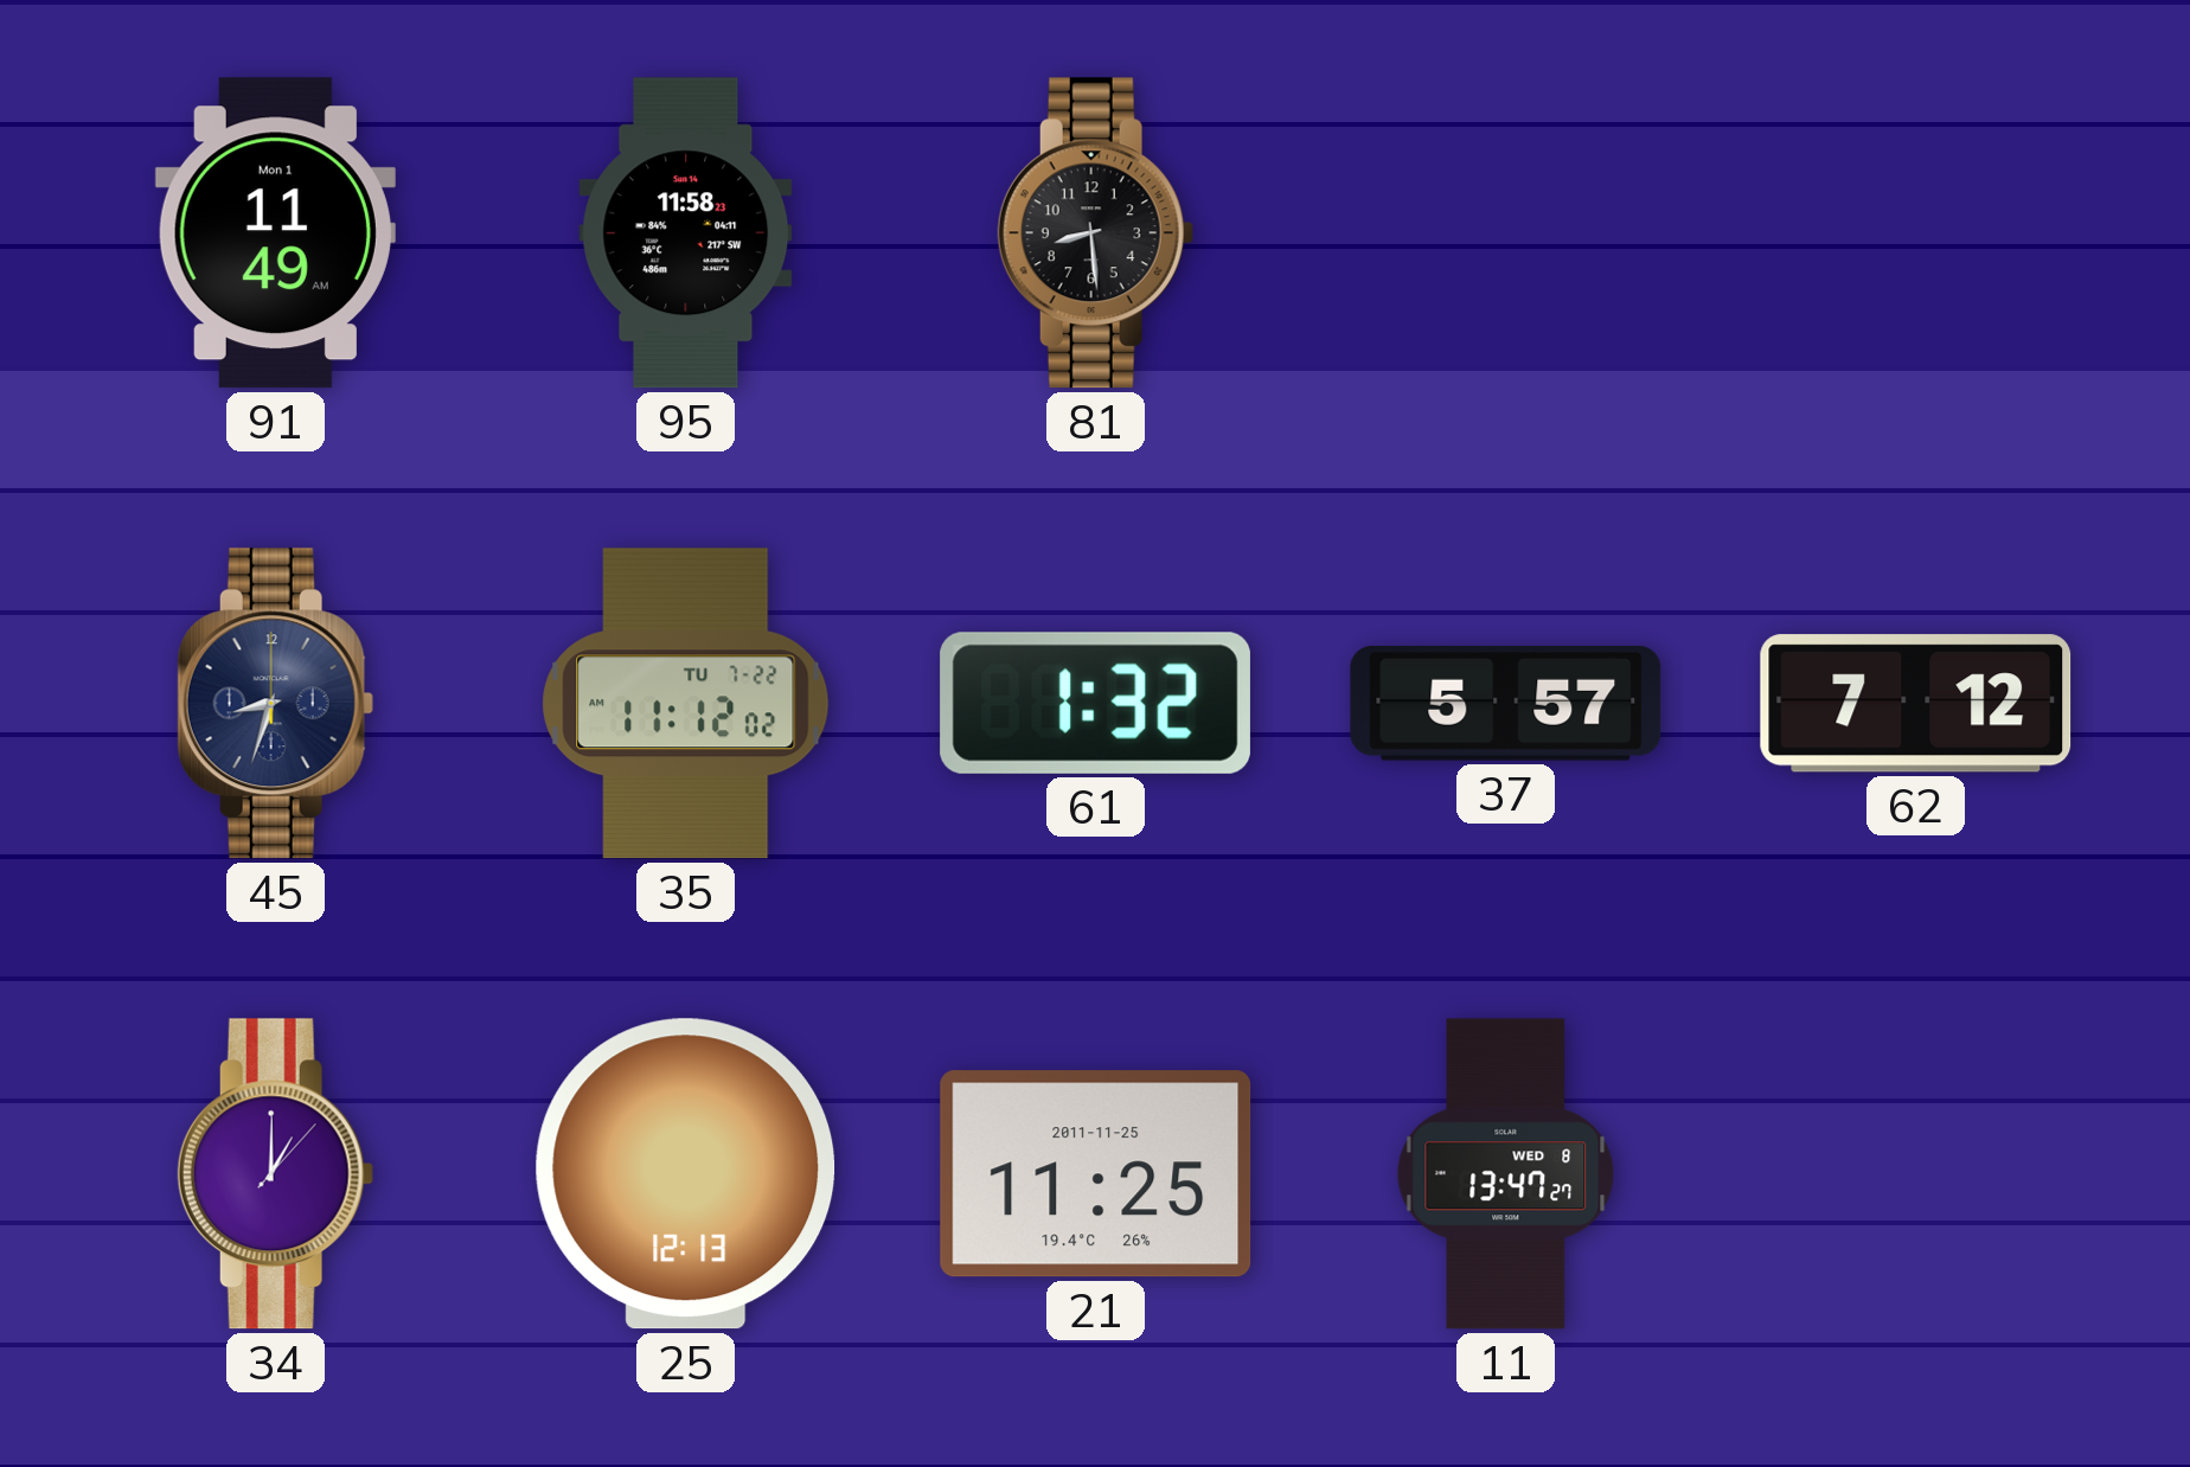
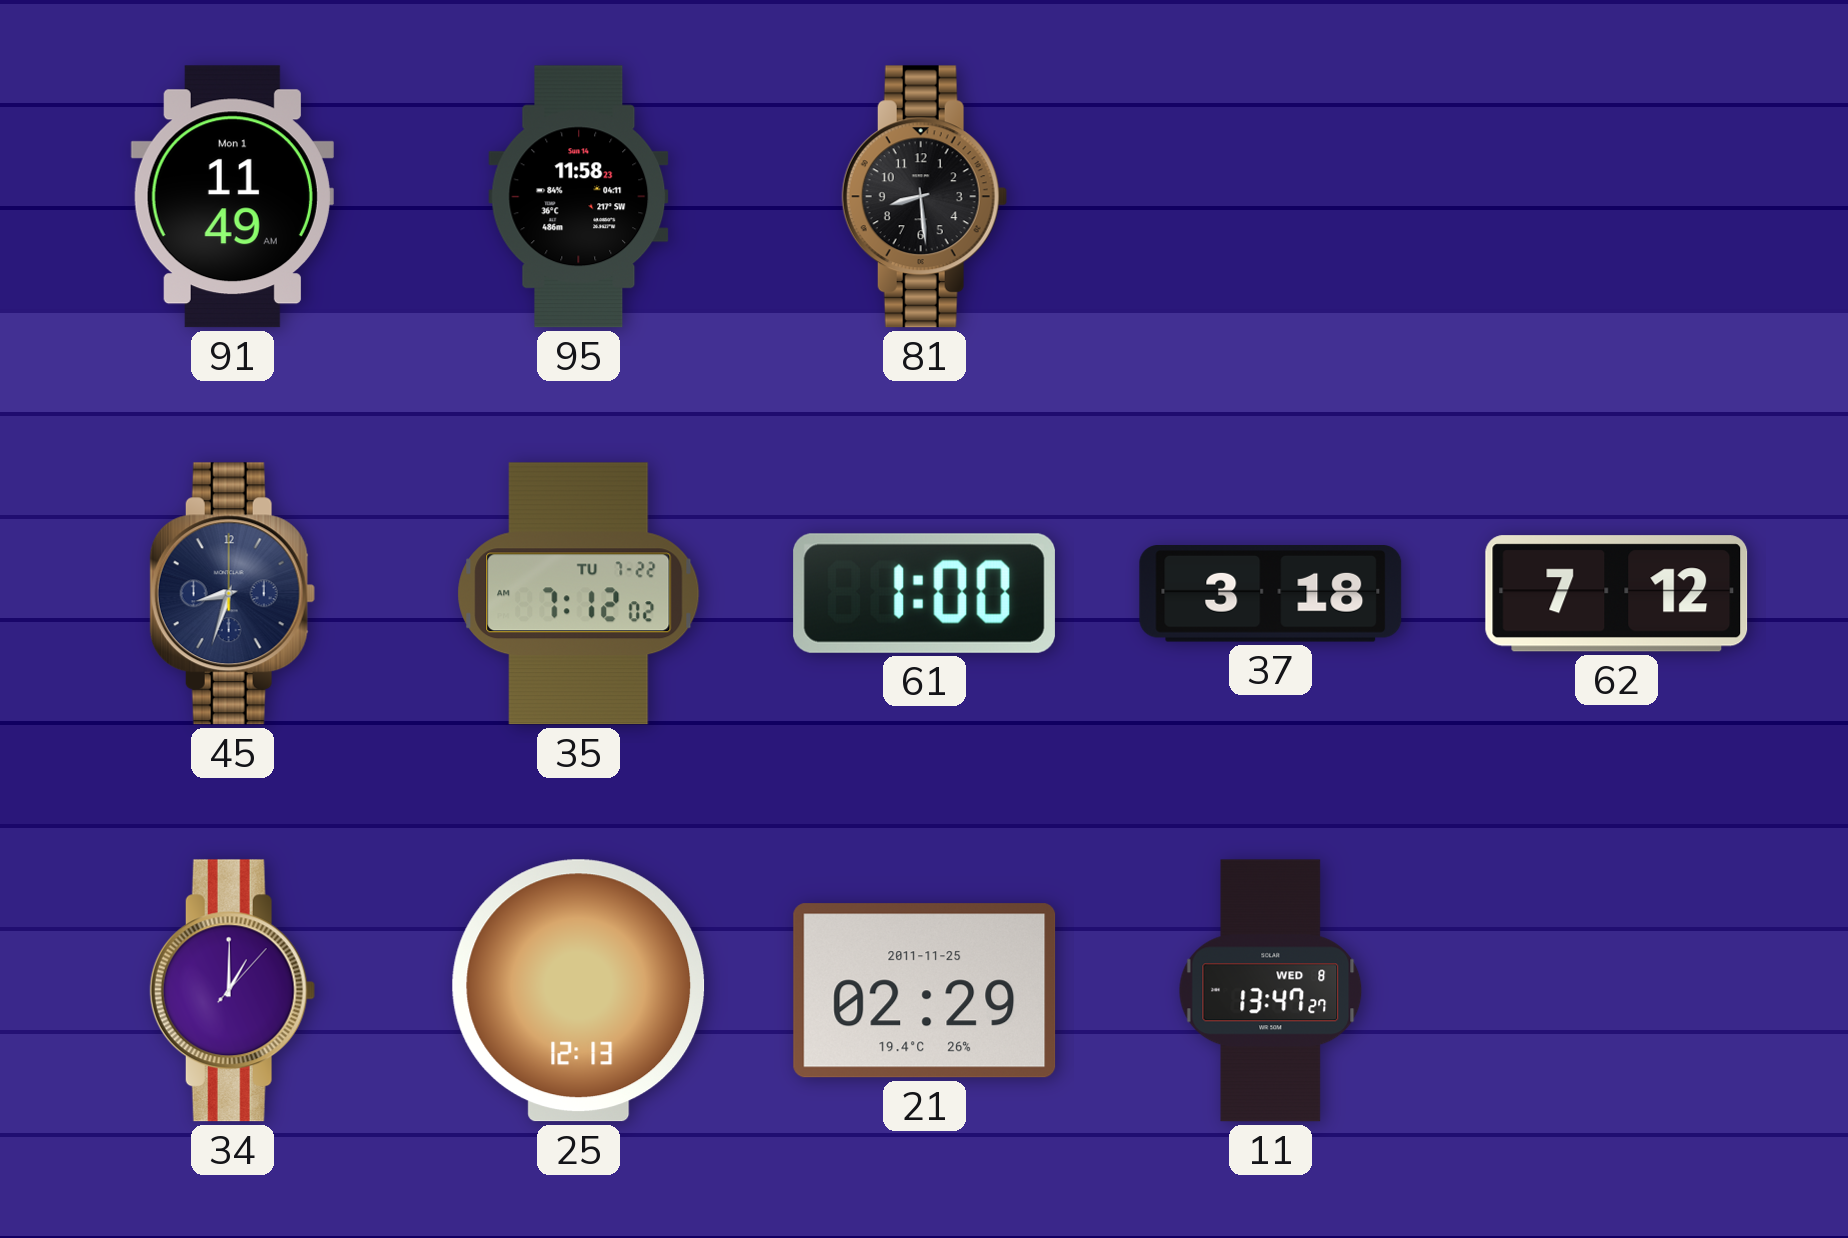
35: 11:12 -> 7:12 (579, 594)
61: 1:32 -> 1:00 (924, 593)
37: 5:57 -> 3:18 (1271, 594)
21: 11:25 -> 02:29 (925, 991)
